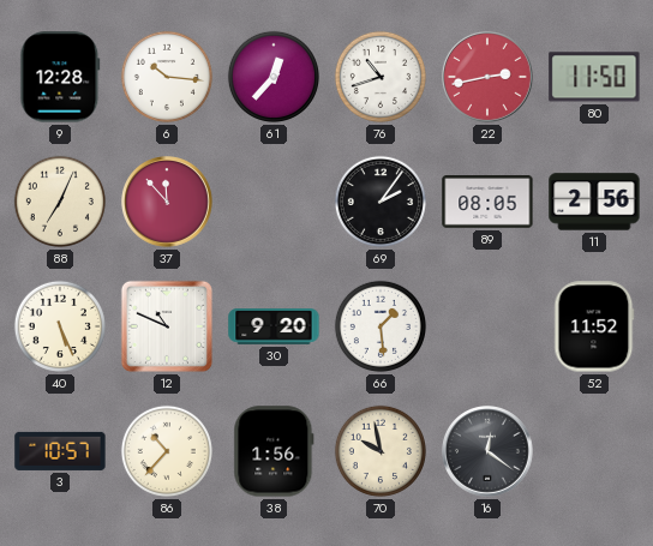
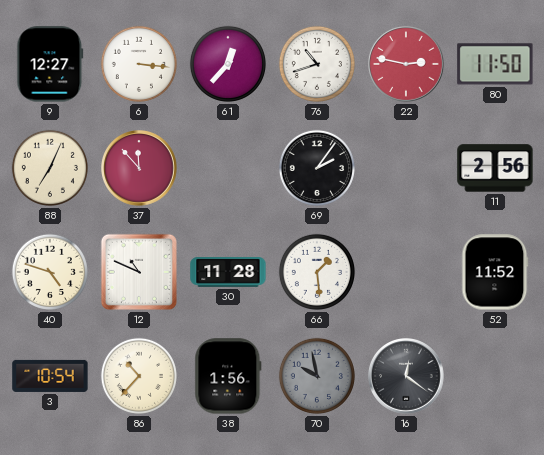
9: 12:28 -> 12:27 (50, 64)
6: 10:16 -> 3:16 (139, 64)
22: 2:43 -> 2:47 (407, 65)
89: 08:05 -> none (487, 203)
40: 5:26 -> 4:48 (50, 272)
30: 9:20 -> 11:28 (228, 272)
3: 10:57 -> 10:54 (50, 376)
70 dial: cream -> grey (317, 376)
